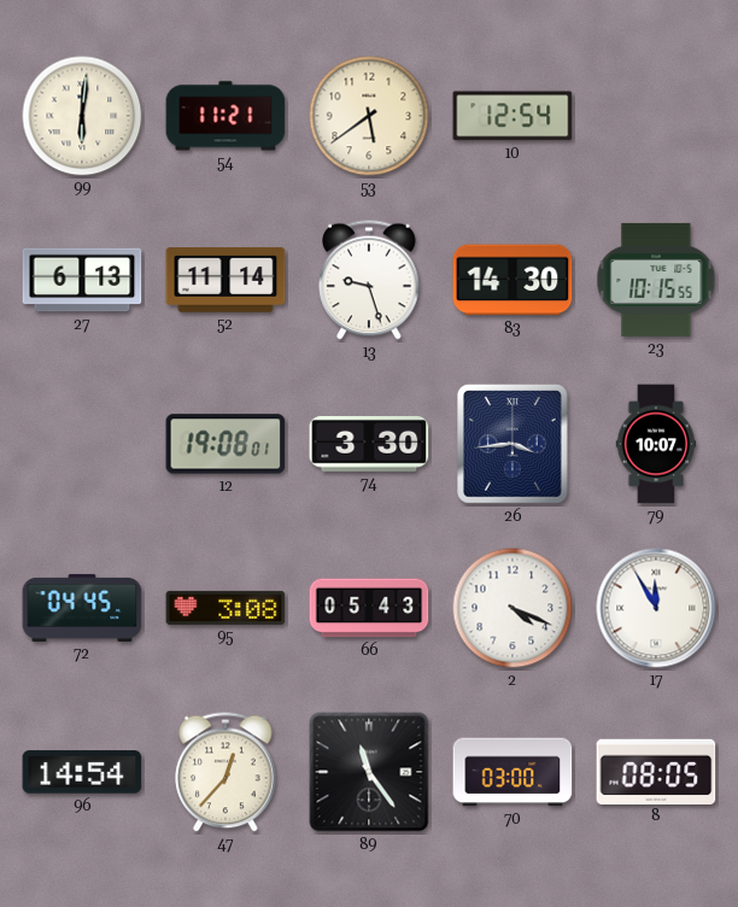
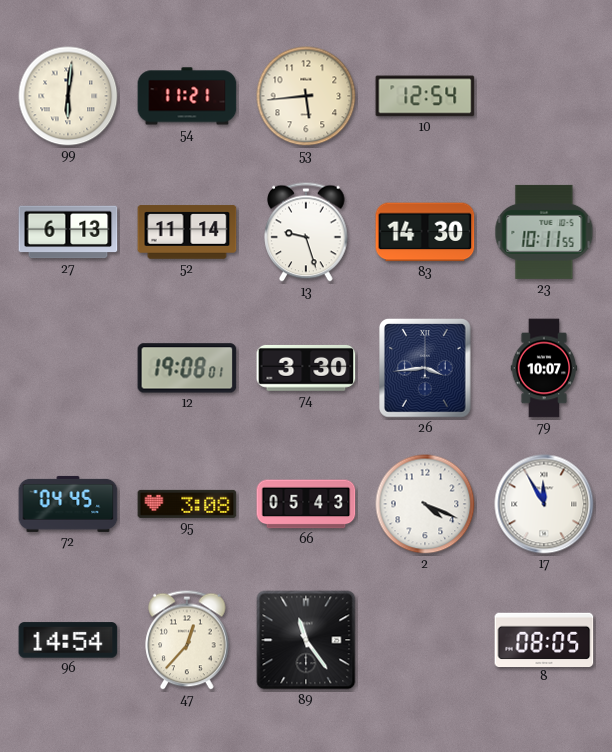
53: 5:39 -> 5:44 (306, 96)
23: 10:15 -> 10:11 (544, 232)
70: 03:00 -> none (512, 772)
